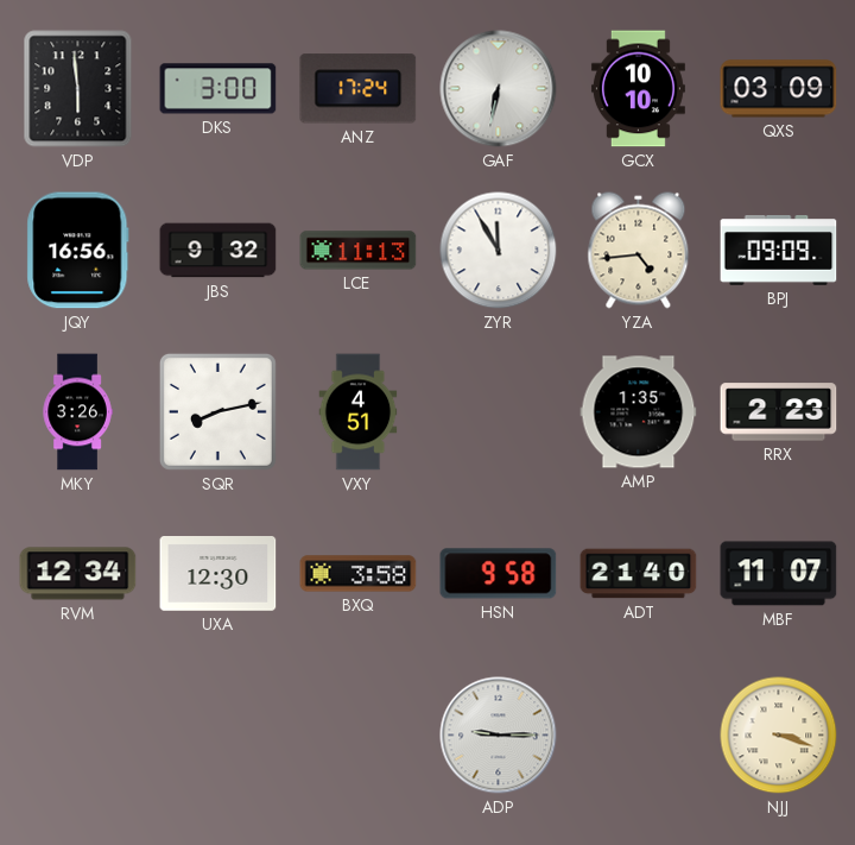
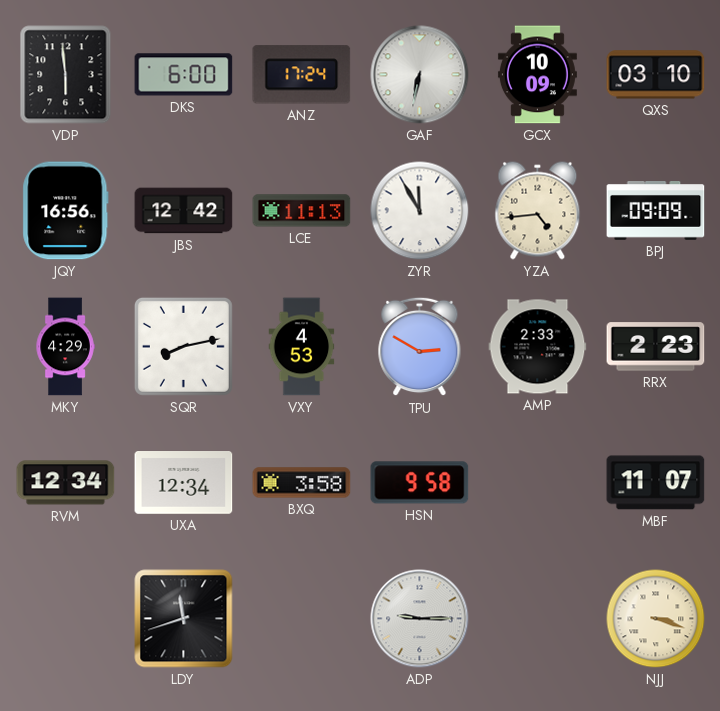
DKS: 3:00 -> 6:00 (184, 75)
GCX: 10:10 -> 10:09 (537, 75)
QXS: 03:09 -> 03:10 (656, 75)
JBS: 9:32 -> 12:42 (184, 211)
MKY: 3:26 -> 4:29 (65, 347)
VXY: 4:51 -> 4:53 (302, 347)
TPU: none -> 2:50 (420, 347)
AMP: 1:35 -> 2:33 (538, 347)
UXA: 12:30 -> 12:34 (184, 483)
ADT: 21:40 -> none (639, 574)
LDY: none -> 11:42 (184, 619)
